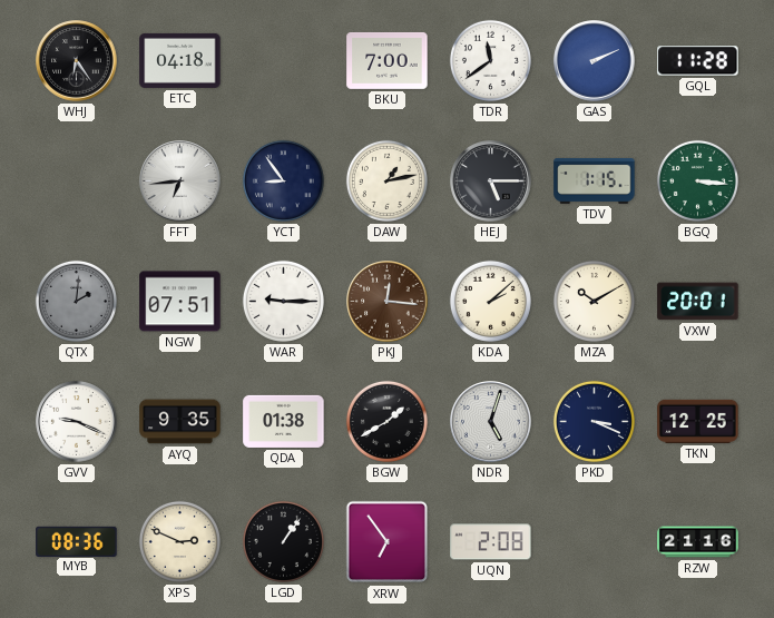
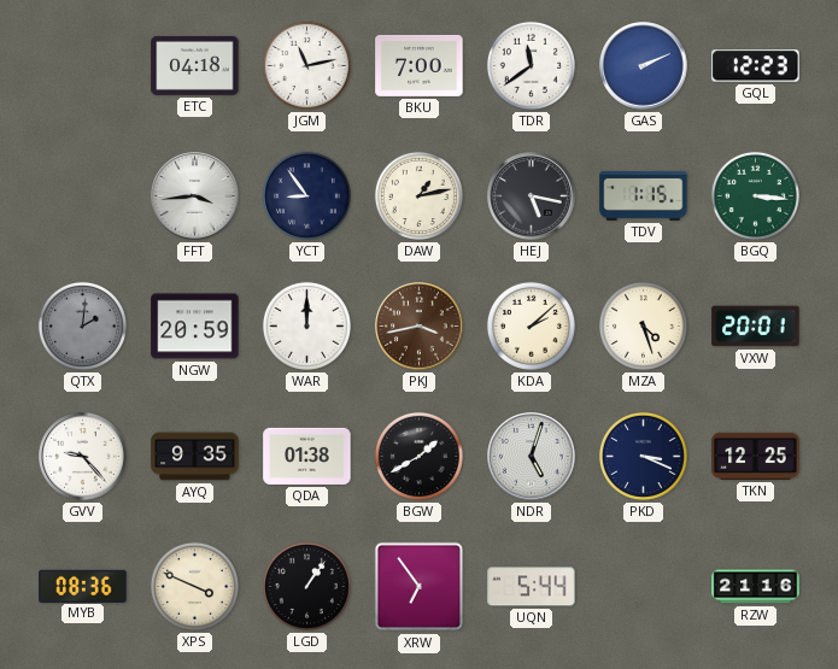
WHJ: 6:24 -> none (77, 61)
JGM: none -> 11:13 (306, 65)
GQL: 11:28 -> 12:23 (756, 66)
FFT: 6:44 -> 3:44 (195, 196)
HEJ: 5:15 -> 5:17 (532, 196)
NGW: 07:51 -> 20:59 (195, 327)
WAR: 9:15 -> 12:00 (306, 325)
PKJ: 12:16 -> 3:43 (420, 327)
MZA: 10:10 -> 4:27 (643, 325)
GVV: 9:19 -> 9:23 (83, 457)
XPS: 2:49 -> 3:49 (194, 586)
UQN: 2:08 -> 5:44 (532, 587)
